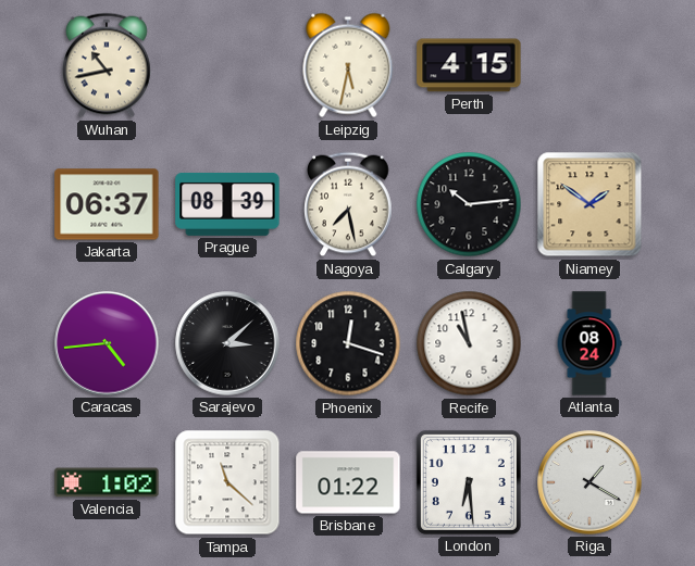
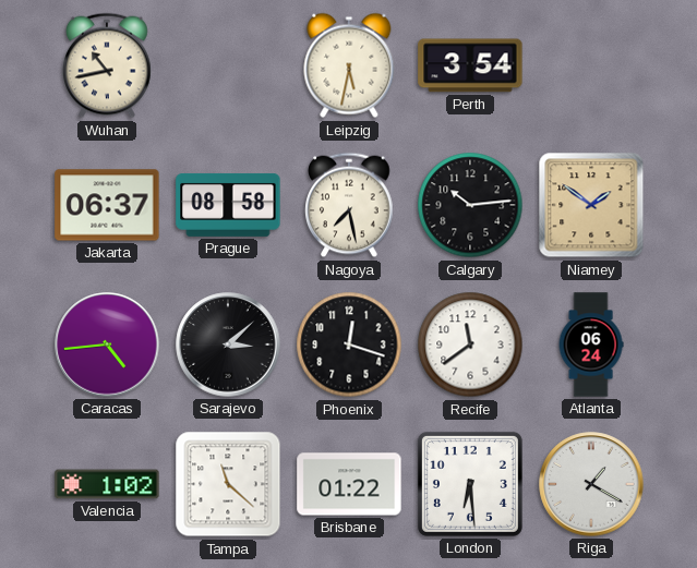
Perth: 4:15 -> 3:54 (470, 65)
Prague: 08:39 -> 08:58 (228, 205)
Recife: 10:58 -> 11:39 (470, 345)
Atlanta: 08:24 -> 06:24 (591, 345)
